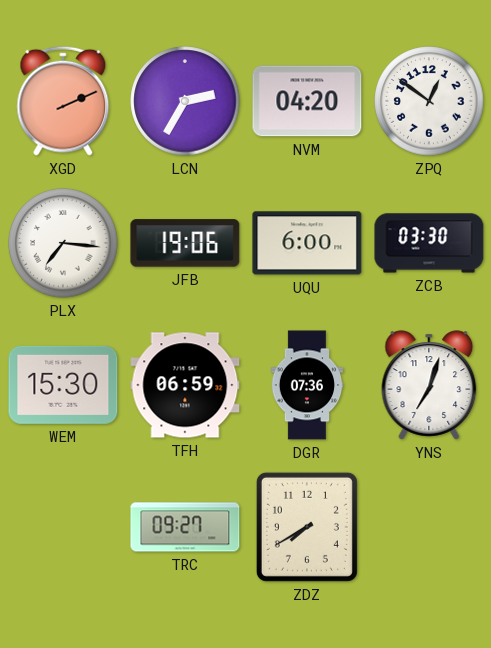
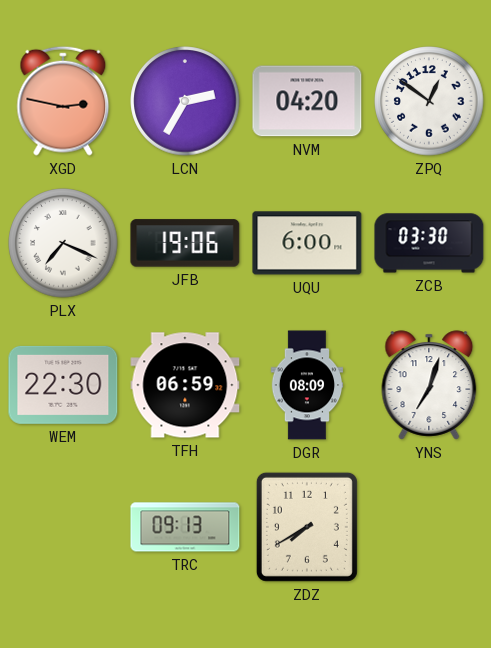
XGD: 2:11 -> 2:47 (63, 101)
PLX: 7:16 -> 7:19 (63, 243)
WEM: 15:30 -> 22:30 (63, 385)
DGR: 07:36 -> 08:09 (307, 385)
TRC: 09:27 -> 09:13 (185, 527)
